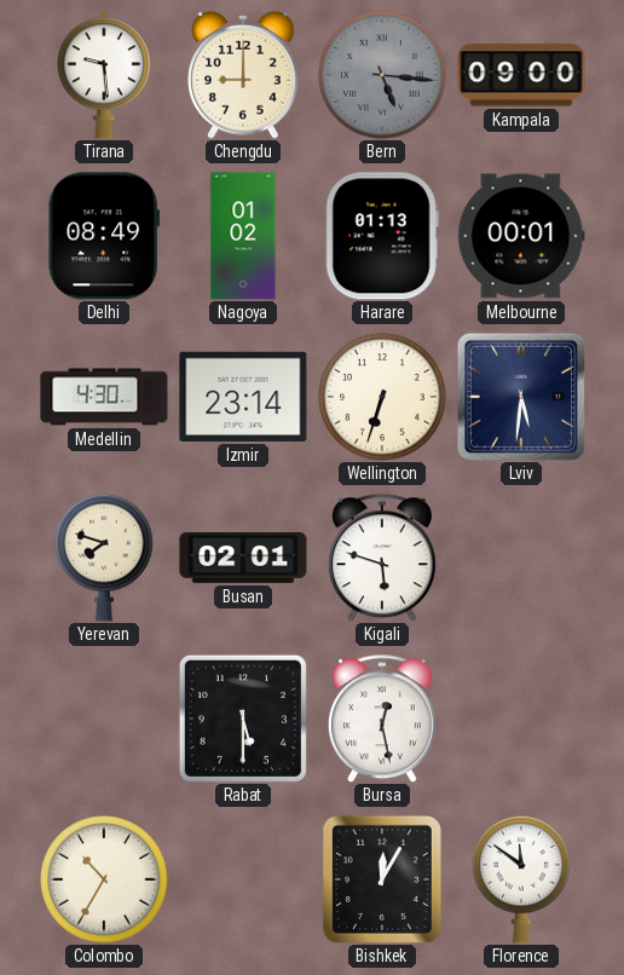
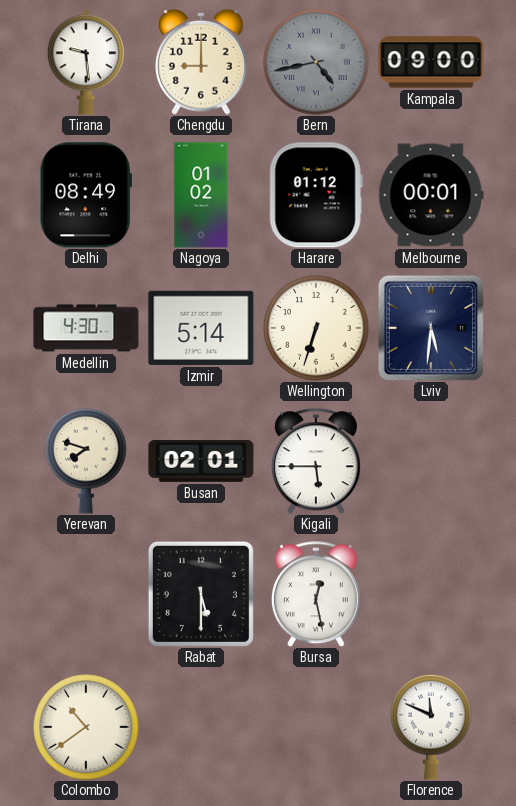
Bern: 5:16 -> 4:43 (316, 62)
Harare: 01:13 -> 01:12 (316, 195)
Izmir: 23:14 -> 5:14 (201, 328)
Kigali: 5:48 -> 5:45 (316, 461)
Colombo: 10:35 -> 10:39 (86, 727)
Bishkek: 12:05 -> none (382, 879)
Florence: 11:51 -> 11:49 (431, 727)
